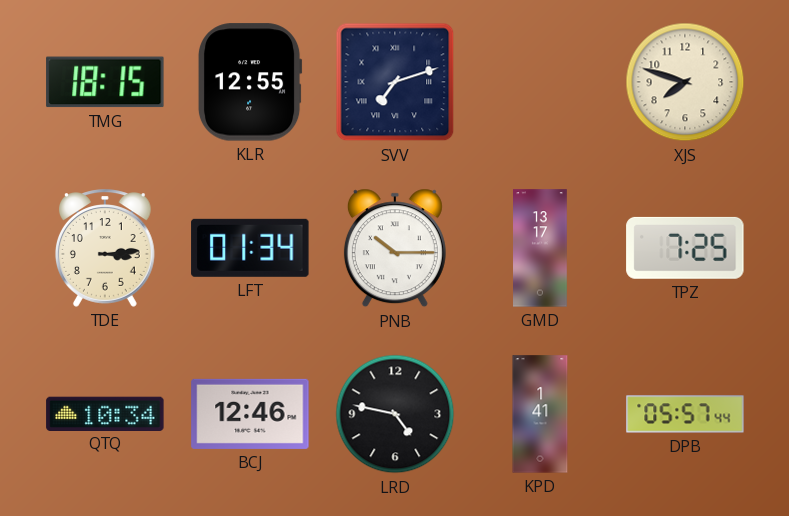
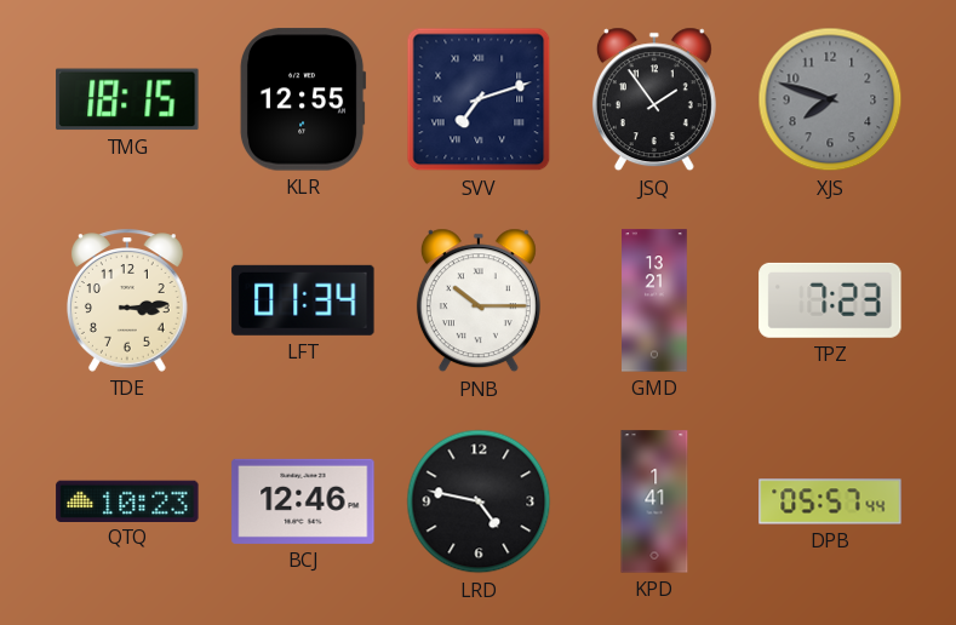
JSQ: none -> 1:54 (654, 99)
XJS dial: cream -> grey (830, 99)
GMD: 13:17 -> 13:21 (656, 300)
TPZ: 7:25 -> 7:23 (830, 300)
QTQ: 10:34 -> 10:23 (127, 500)
